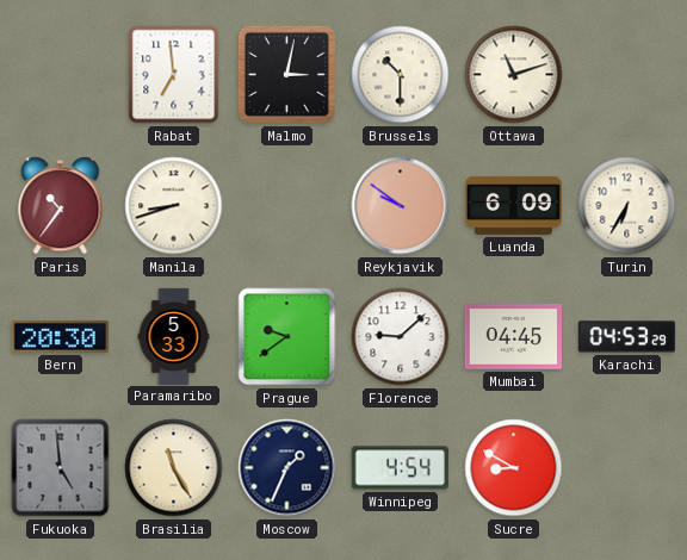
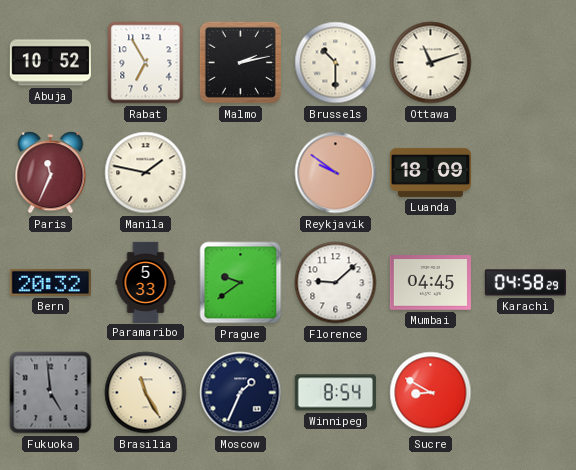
Abuja: none -> 10:52 (50, 63)
Rabat: 6:59 -> 6:55 (146, 63)
Malmo: 3:02 -> 2:13 (240, 62)
Paris: 10:36 -> 11:34 (51, 173)
Manila: 8:42 -> 1:47 (146, 173)
Luanda: 6:09 -> 18:09 (430, 172)
Turin: 6:35 -> none (627, 206)
Bern: 20:30 -> 20:32 (50, 282)
Karachi: 04:53 -> 04:58 (525, 283)
Winnipeg: 4:54 -> 8:54 (335, 393)
